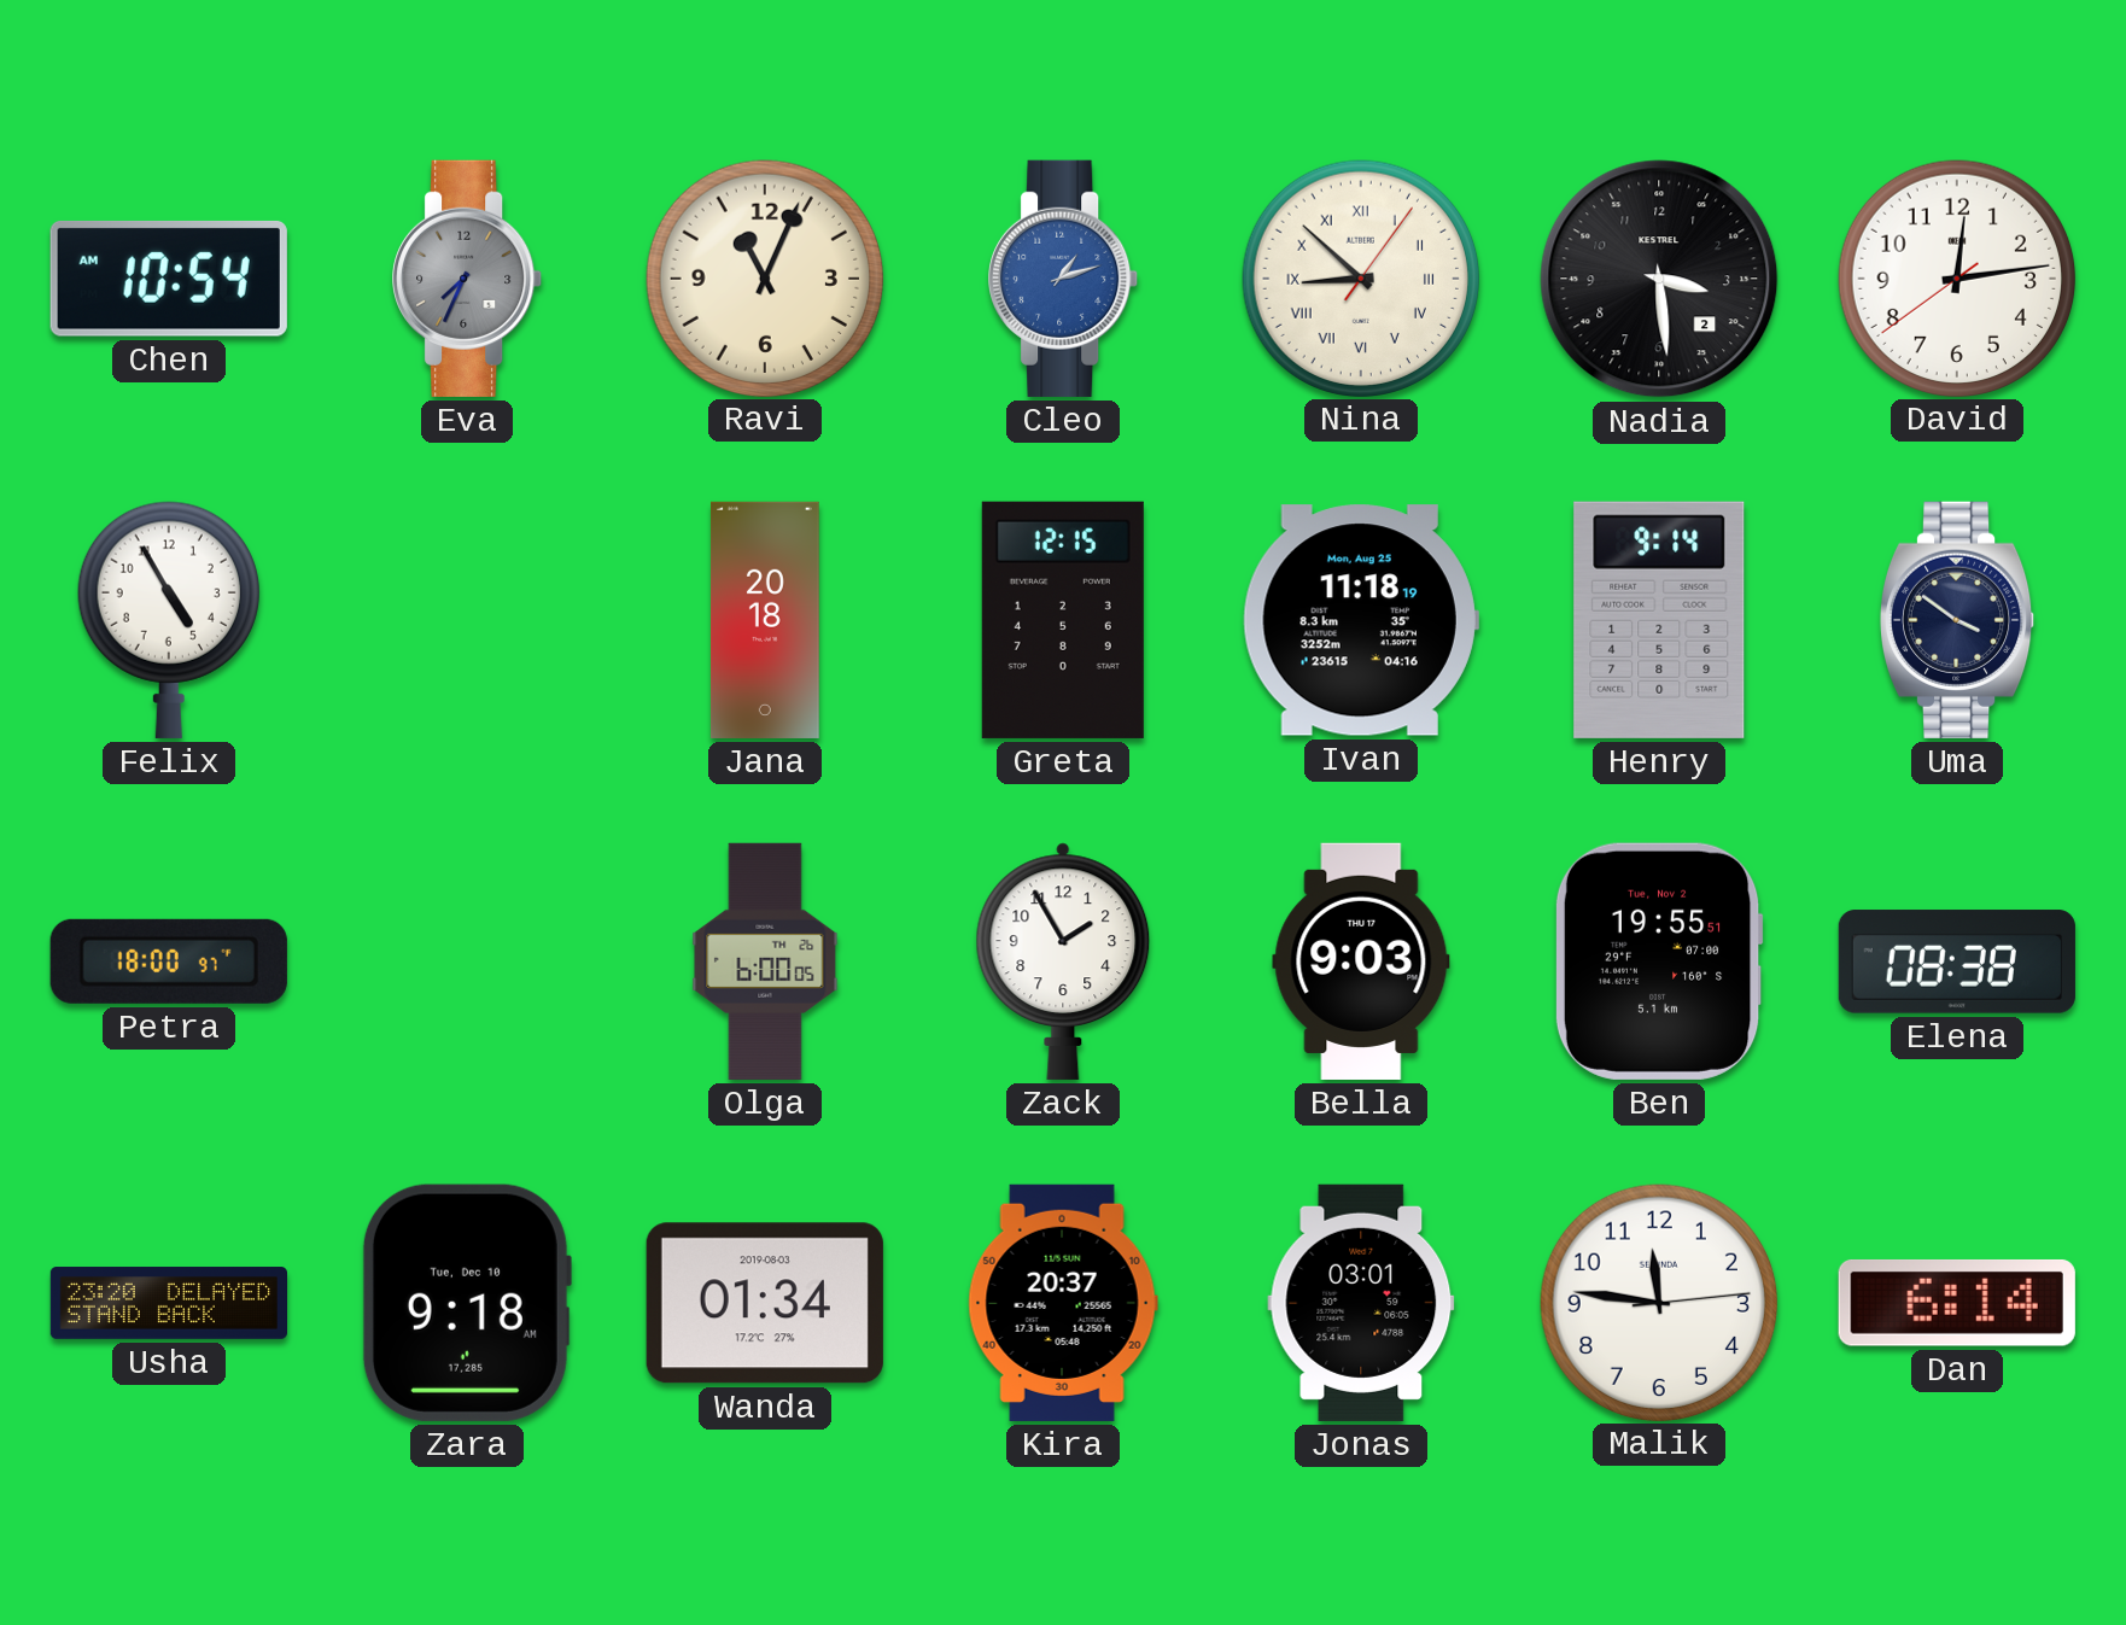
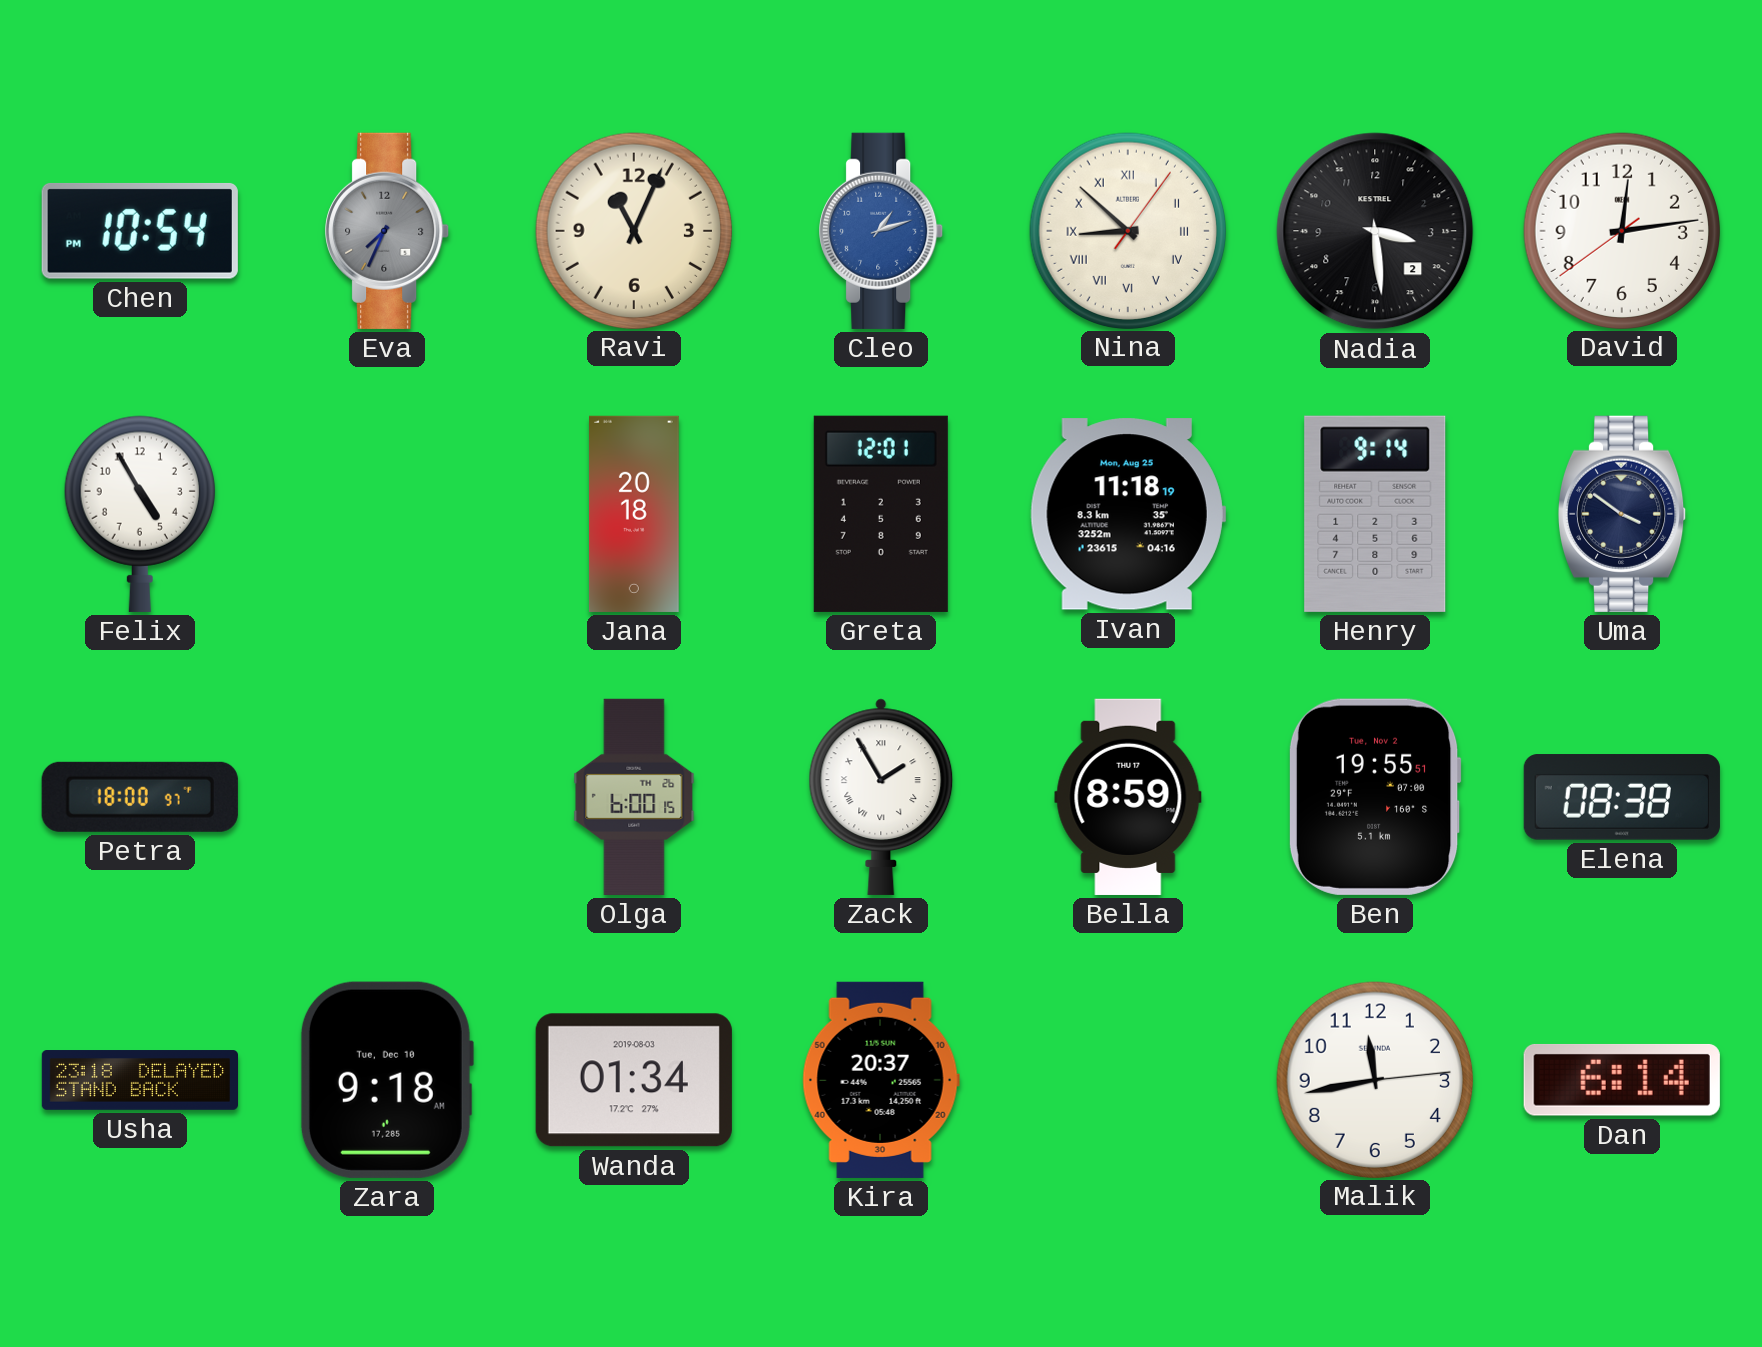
Chen: 10:54 AM -> 10:54 PM (140, 231)
Greta: 12:15 -> 12:01 (881, 514)
Olga: 6:00:05 -> 6:00:15 (634, 797)
Zack numerals: Arabic -> Roman (881, 797)
Bella: 9:03 -> 8:59 (1128, 797)
Usha: 23:20 -> 23:18 (139, 1080)
Jonas: 03:01 -> none (1361, 1303)
Malik: 11:46 -> 11:43 (1374, 1079)
